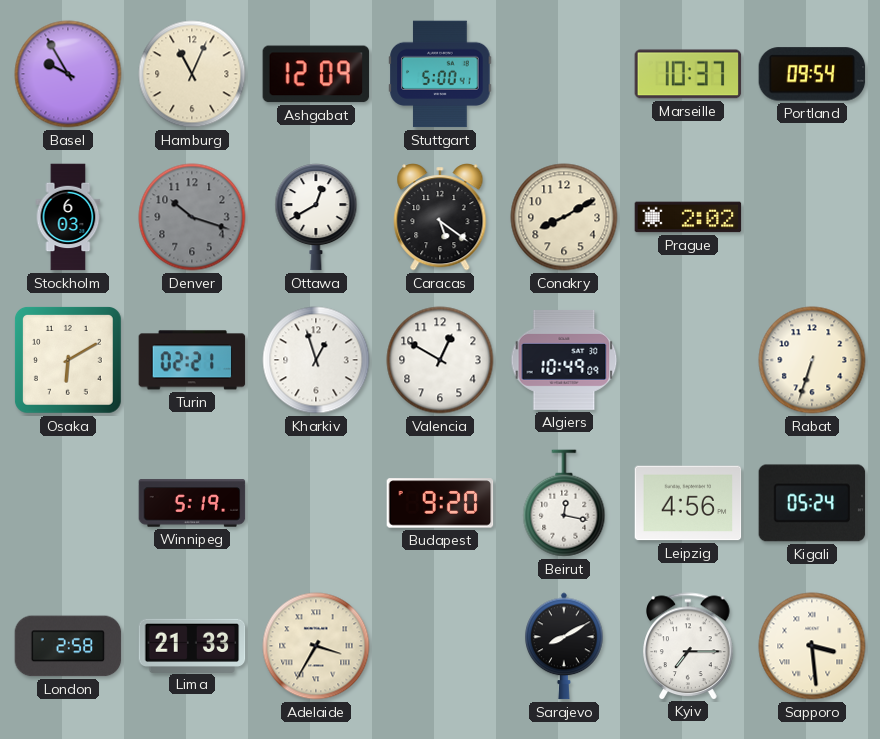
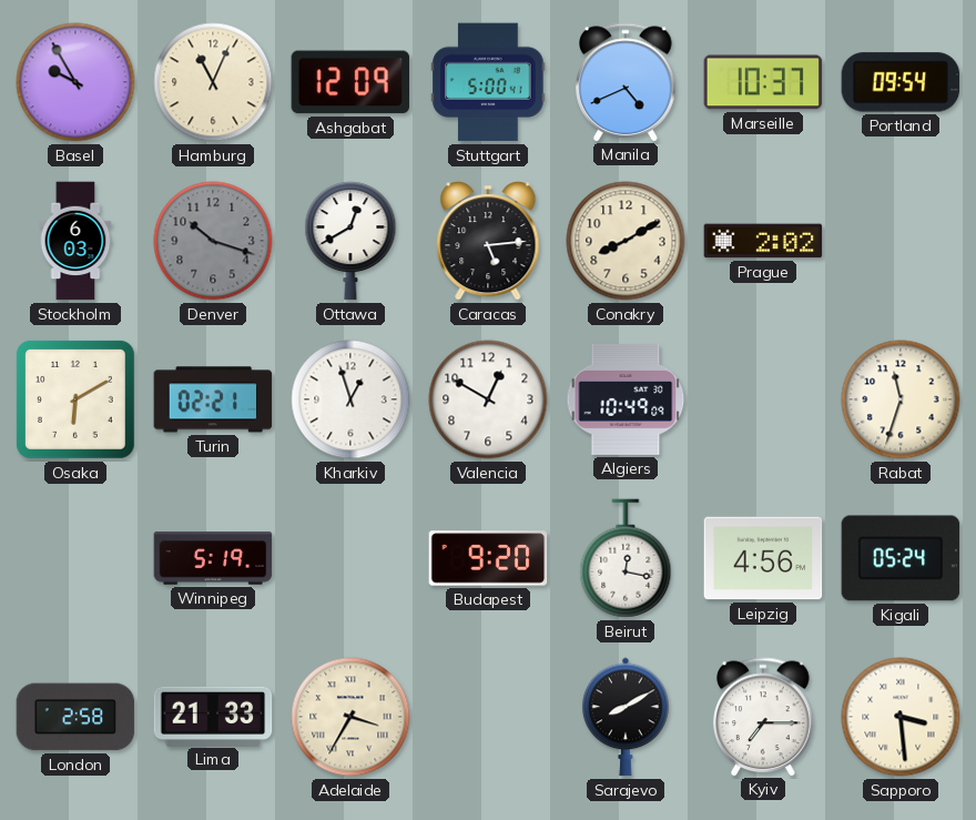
Manila: none -> 4:41 (626, 82)
Caracas: 5:21 -> 5:14 (488, 241)
Rabat: 6:33 -> 11:33 (901, 399)
